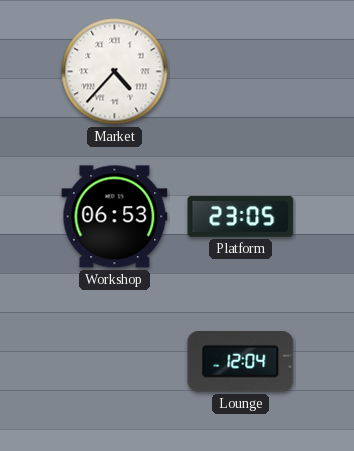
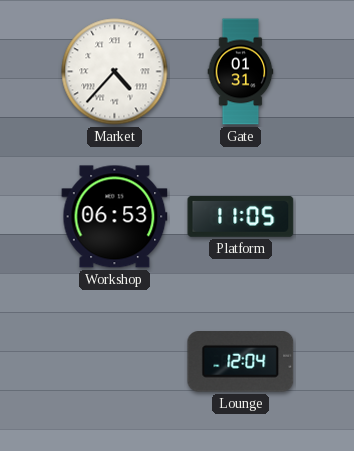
Gate: none -> 01:31 (241, 72)
Platform: 23:05 -> 11:05 (241, 217)
